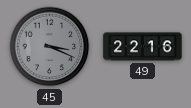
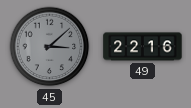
45: 3:19 -> 3:08 (50, 47)
